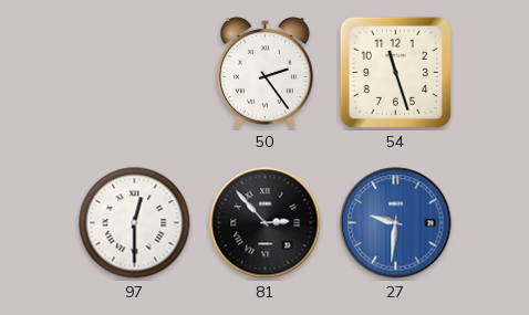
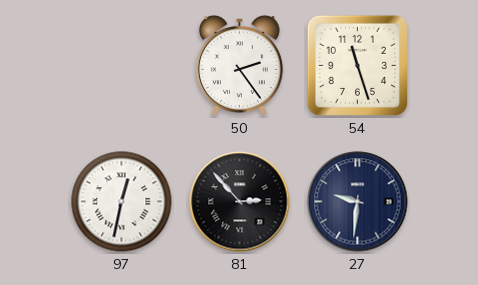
97: 12:30 -> 12:32 (122, 202)
27 dial: blue -> navy (358, 202)
